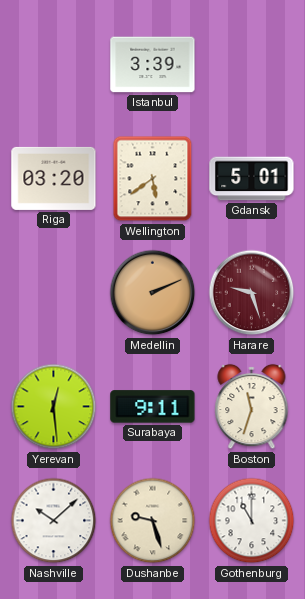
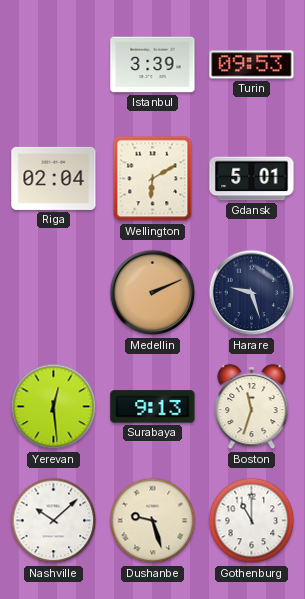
Turin: none -> 09:53 (252, 65)
Riga: 03:20 -> 02:04 (54, 178)
Wellington: 5:39 -> 6:10 (153, 179)
Harare dial: burgundy -> navy (252, 293)
Surabaya: 9:11 -> 9:13 (153, 407)
